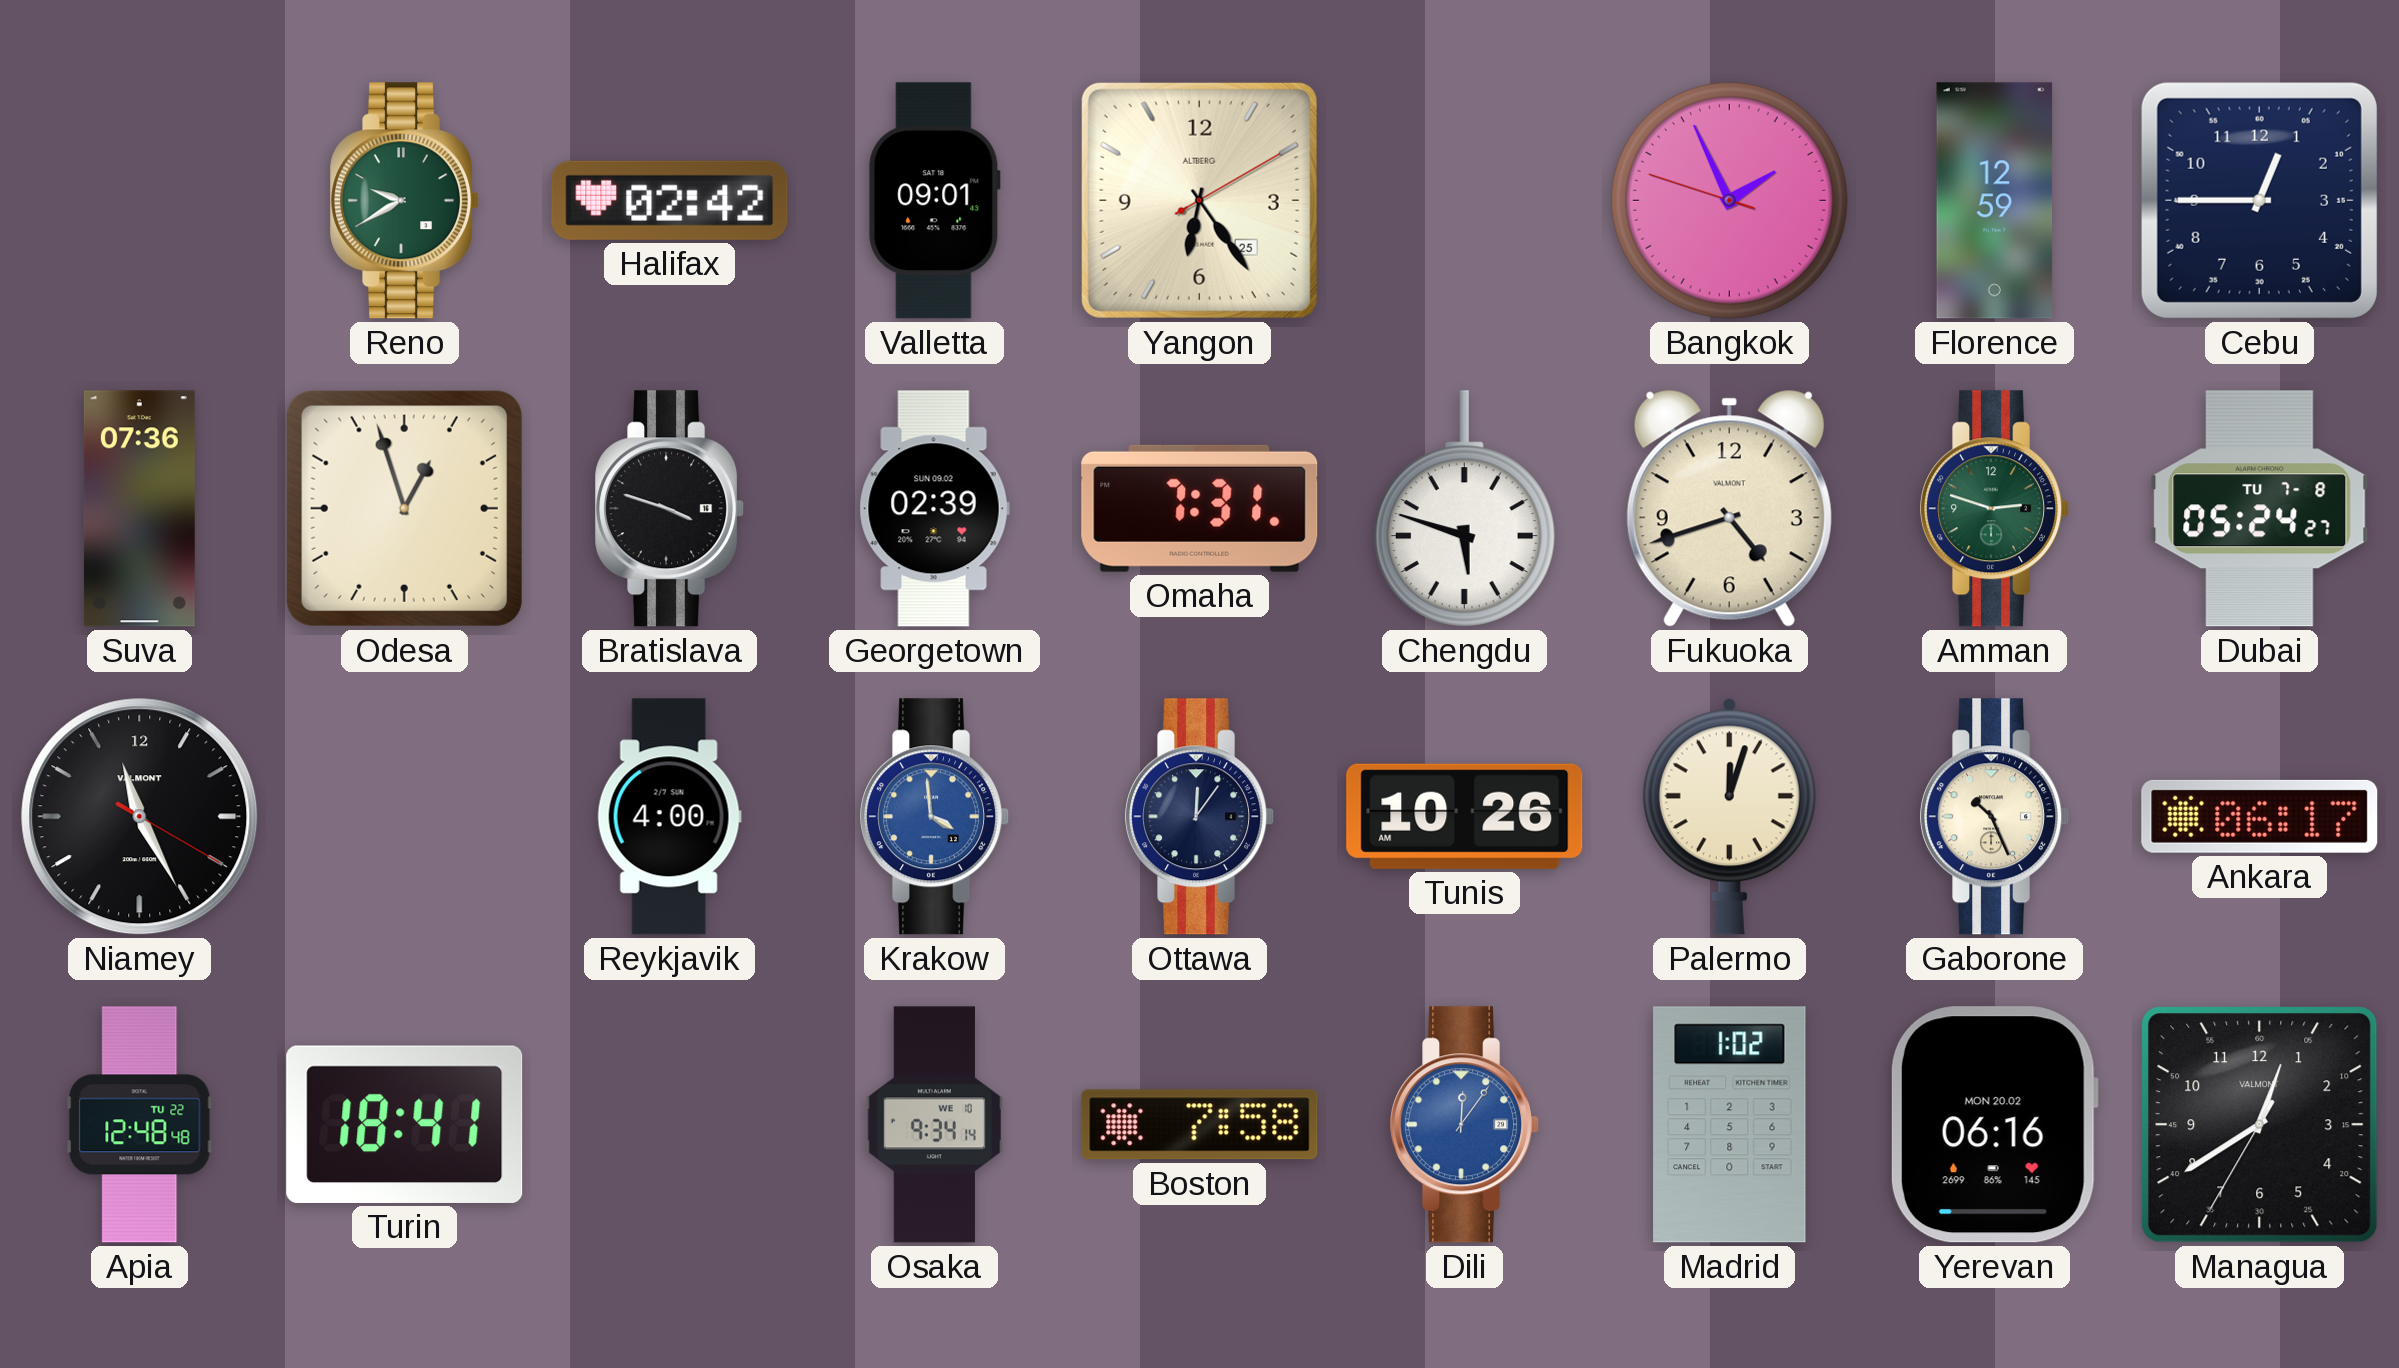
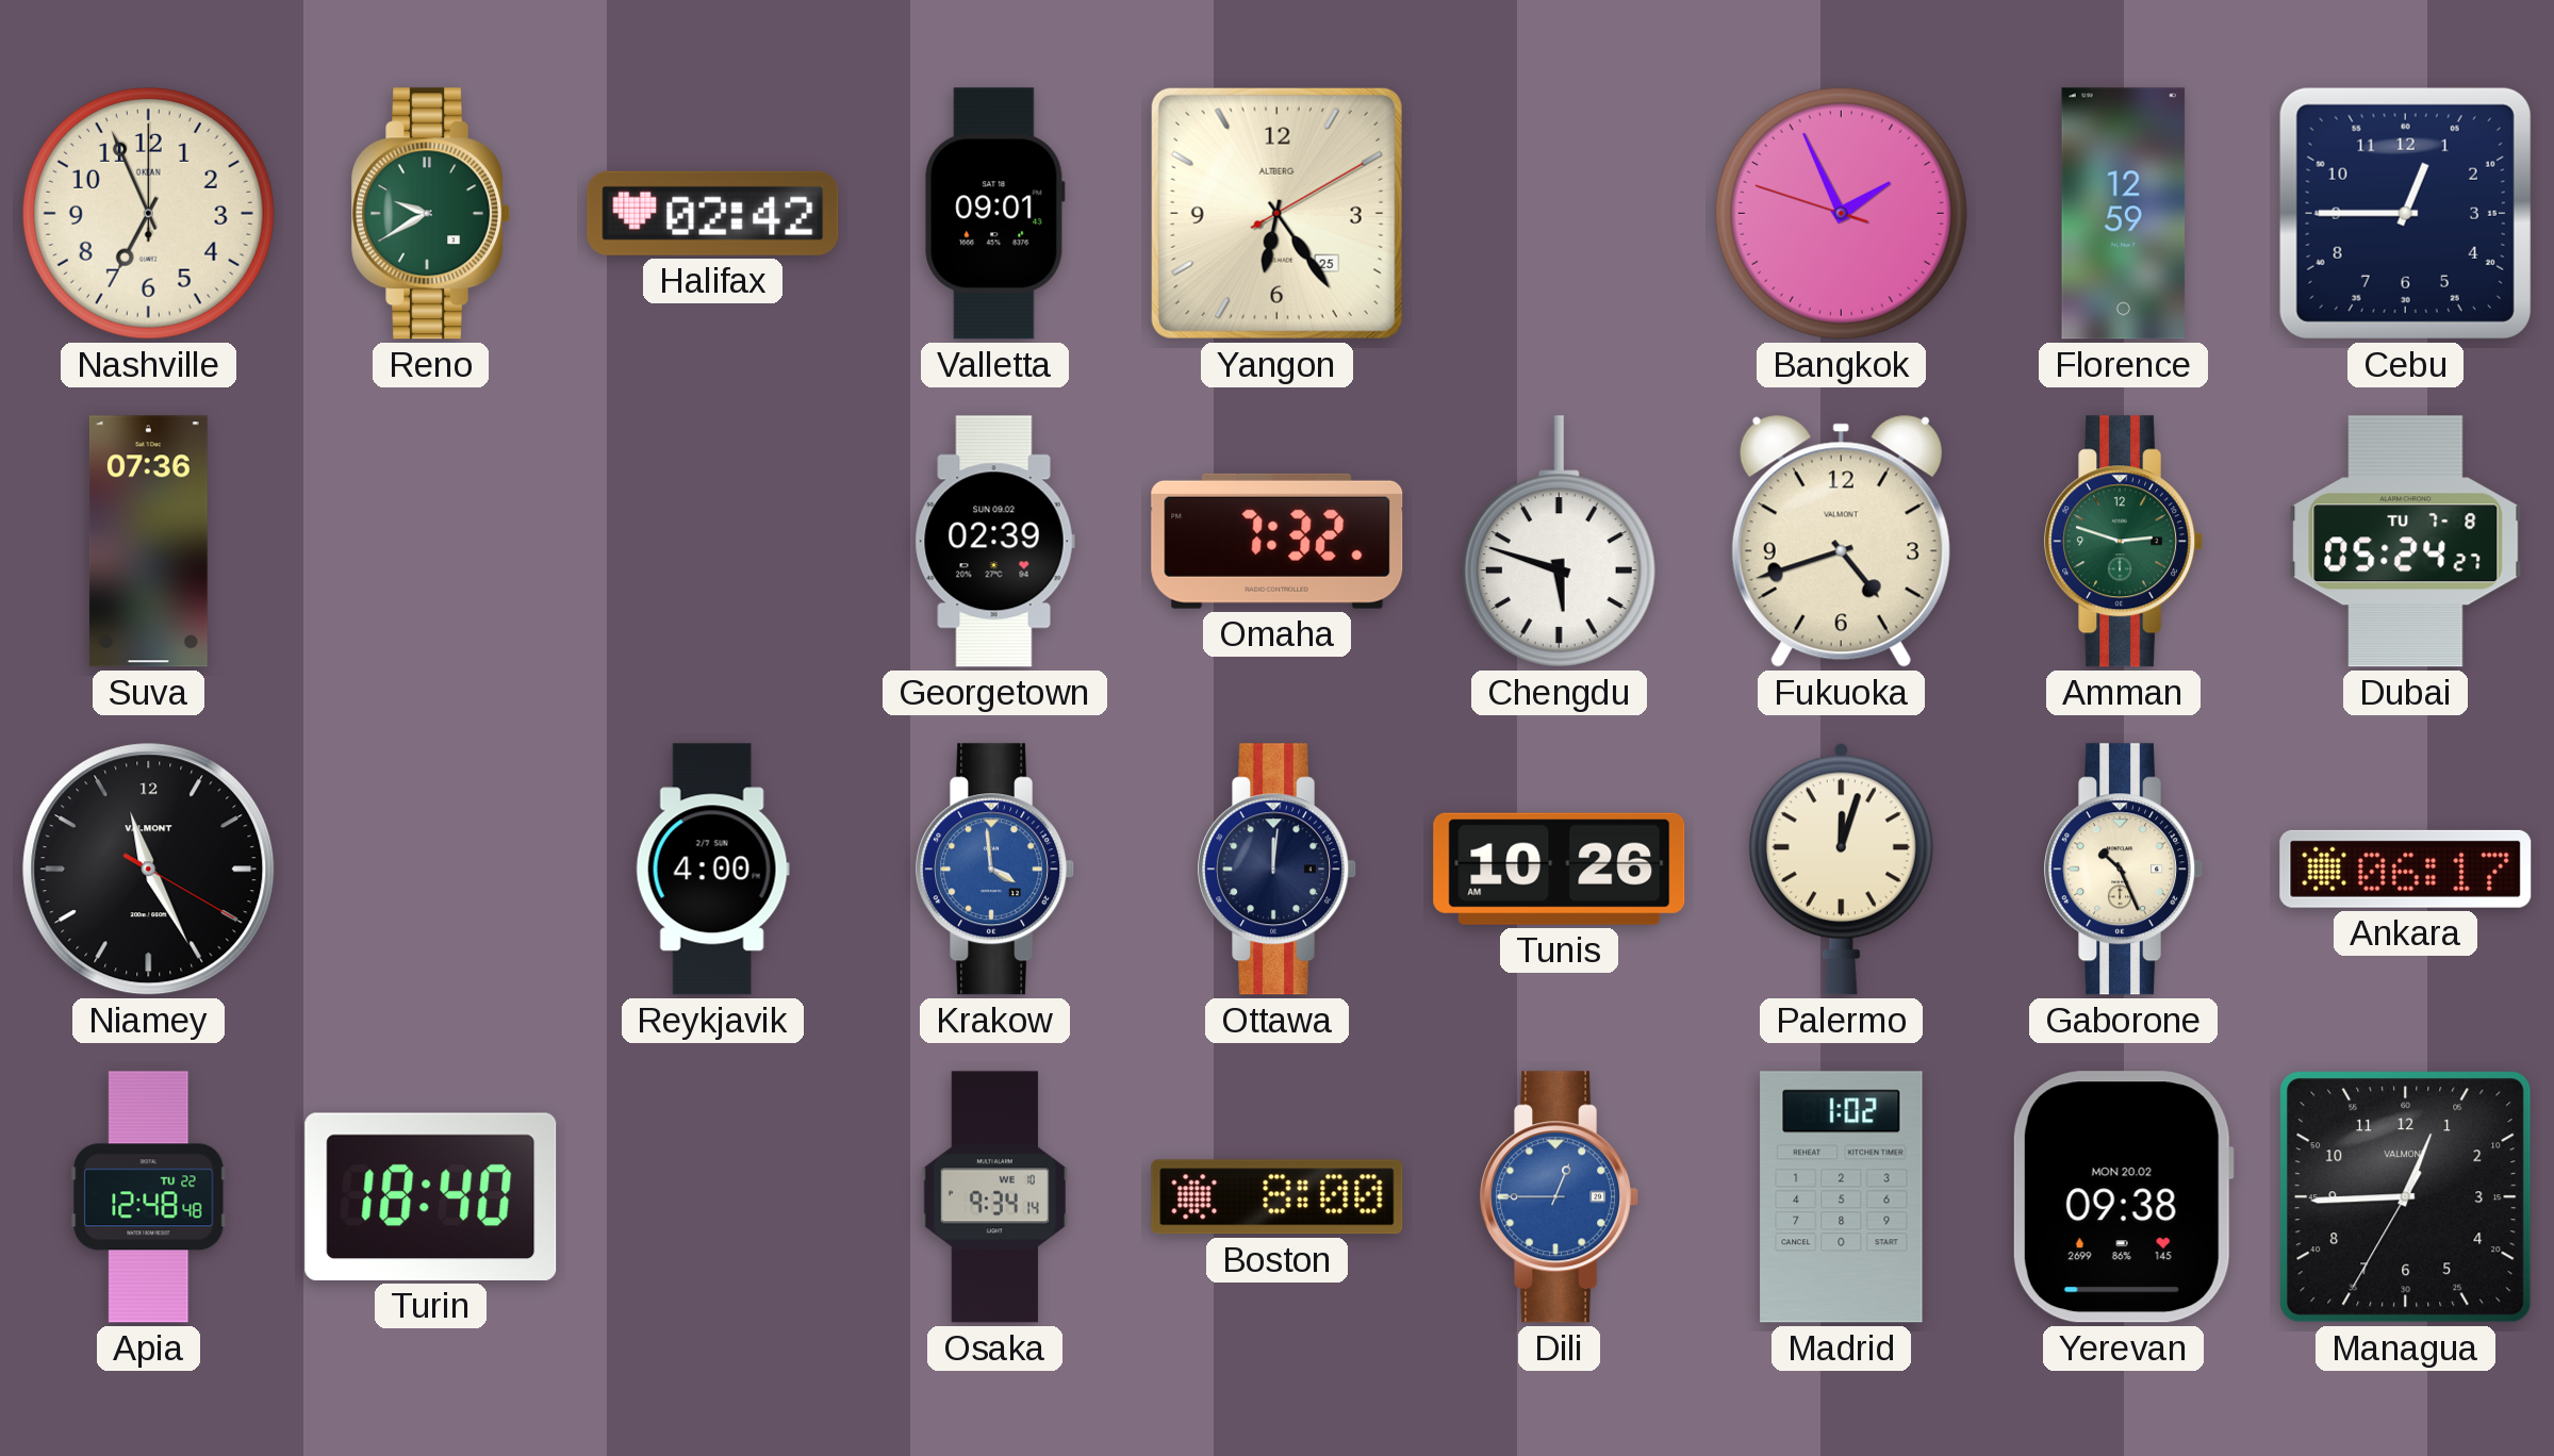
Nashville: none -> 6:56 (148, 213)
Odesa: 12:57 -> none (404, 508)
Bratislava: 3:48 -> none (670, 509)
Omaha: 7:31 -> 7:32 (1278, 541)
Ottawa: 12:06 -> 12:01 (1278, 870)
Turin: 18:41 -> 18:40 (431, 1196)
Boston: 7:58 -> 8:00 (1278, 1197)
Dili: 12:06 -> 12:45 (1560, 1197)
Yerevan: 06:16 -> 09:38 (2123, 1197)
Managua: 12:39 -> 12:44 (2406, 1197)
